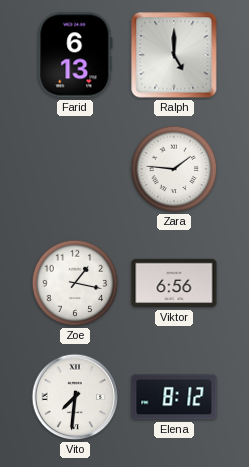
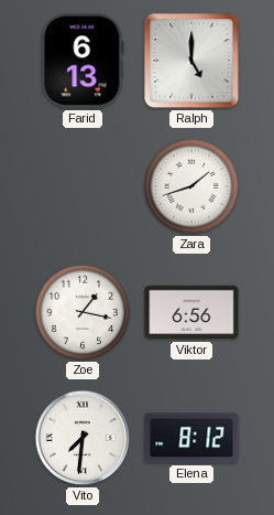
Zara: 1:46 -> 1:42 (191, 186)
